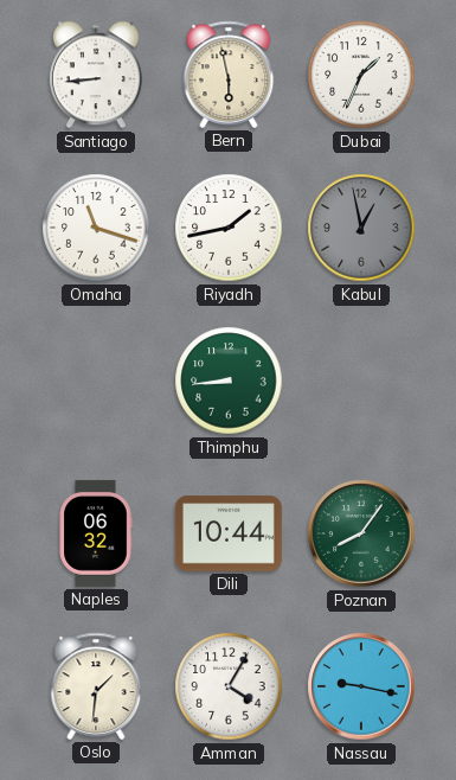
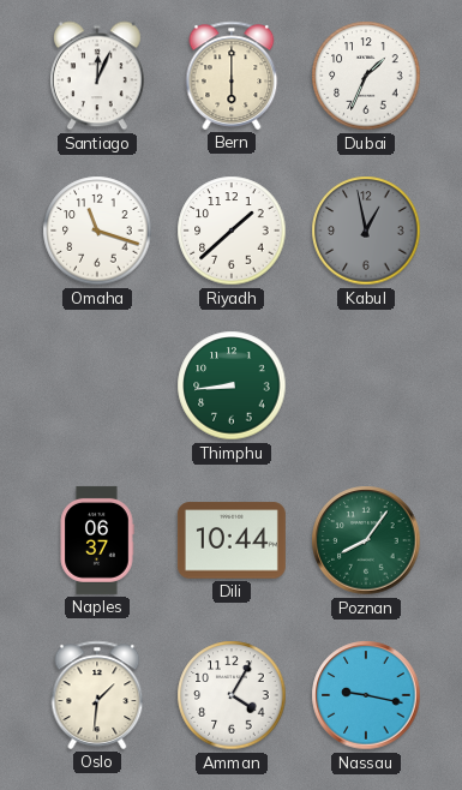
Santiago: 8:44 -> 12:04 (97, 76)
Bern: 5:58 -> 6:00 (232, 76)
Riyadh: 1:43 -> 1:38 (232, 231)
Naples: 06:32 -> 06:37 (97, 540)
